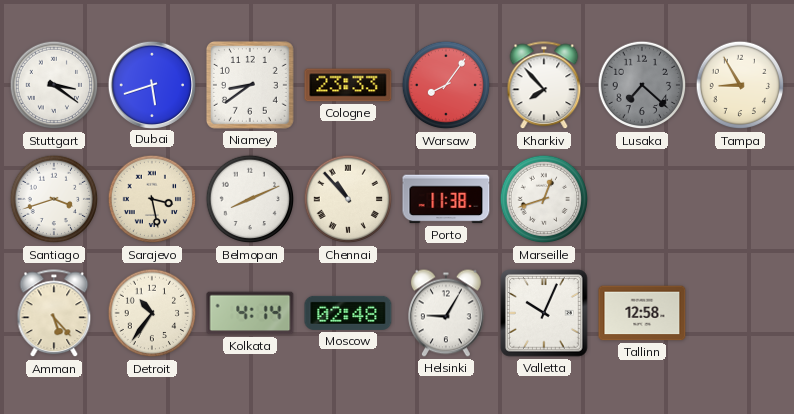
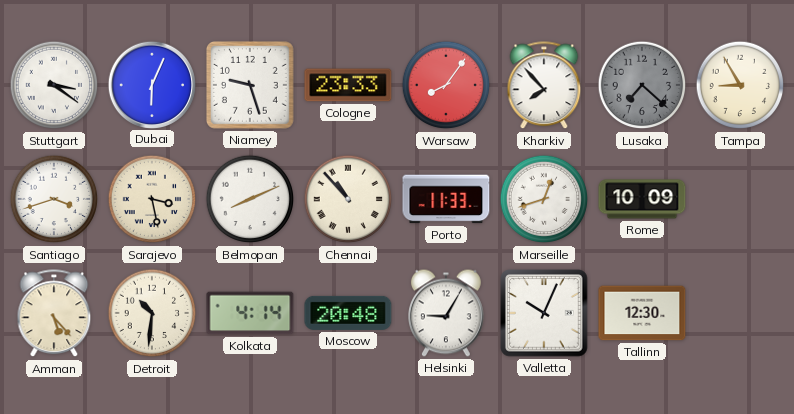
Dubai: 5:42 -> 6:04 (151, 84)
Niamey: 8:39 -> 9:27 (250, 85)
Porto: 11:38 -> 11:33 (446, 199)
Rome: none -> 10:09 (642, 199)
Detroit: 10:36 -> 10:31 (152, 313)
Moscow: 02:48 -> 20:48 (348, 313)
Tallinn: 12:58 -> 12:30 (642, 313)
